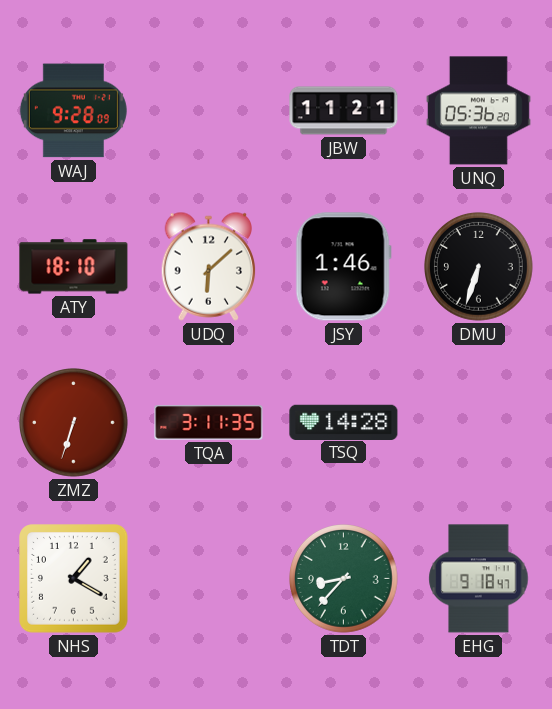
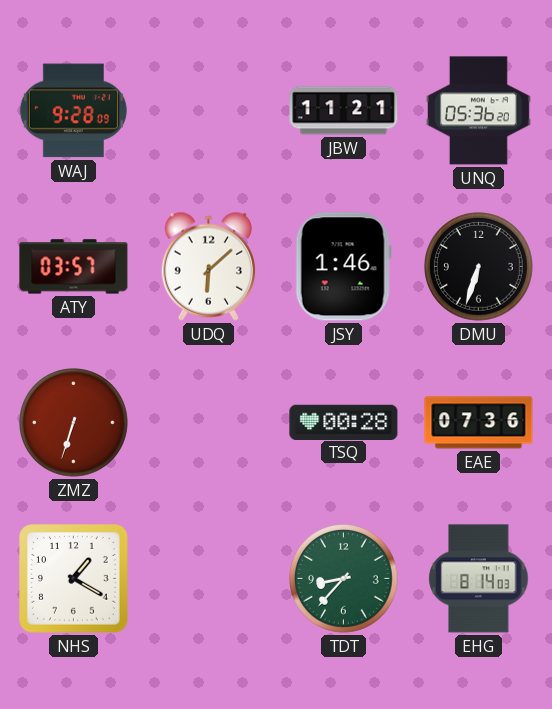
ATY: 18:10 -> 03:57 (74, 267)
TQA: 3:11 -> none (209, 423)
TSQ: 14:28 -> 00:28 (344, 422)
EAE: none -> 07:36 (479, 423)
EHG: 9:18 -> 8:14 (479, 579)
